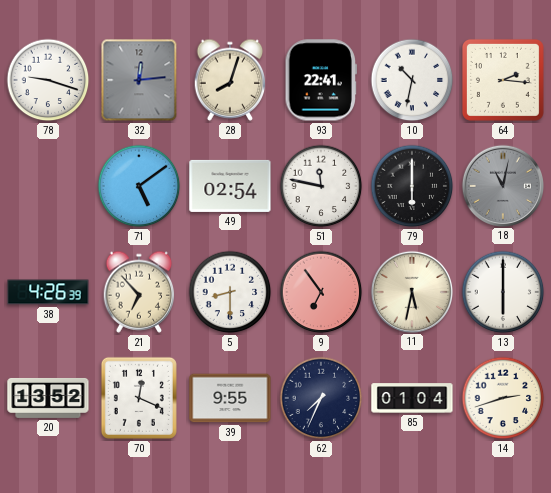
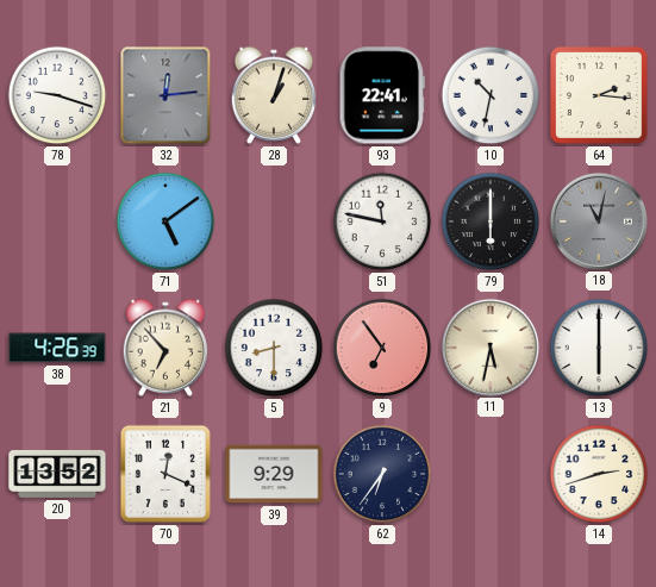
28: 8:03 -> 1:03 (274, 95)
49: 02:54 -> none (230, 186)
39: 9:55 -> 9:29 (274, 474)
62: 7:34 -> 6:36 (382, 474)
85: 01:04 -> none (412, 398)
